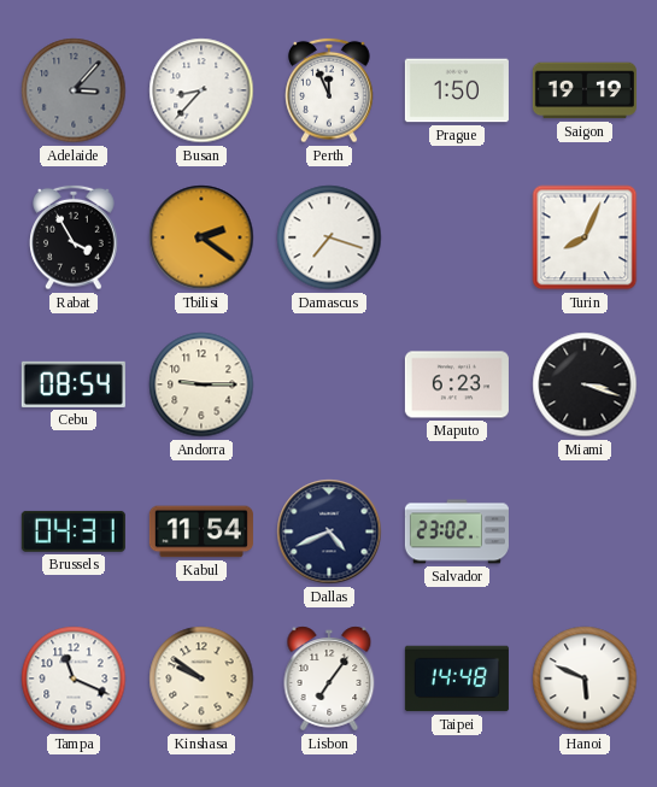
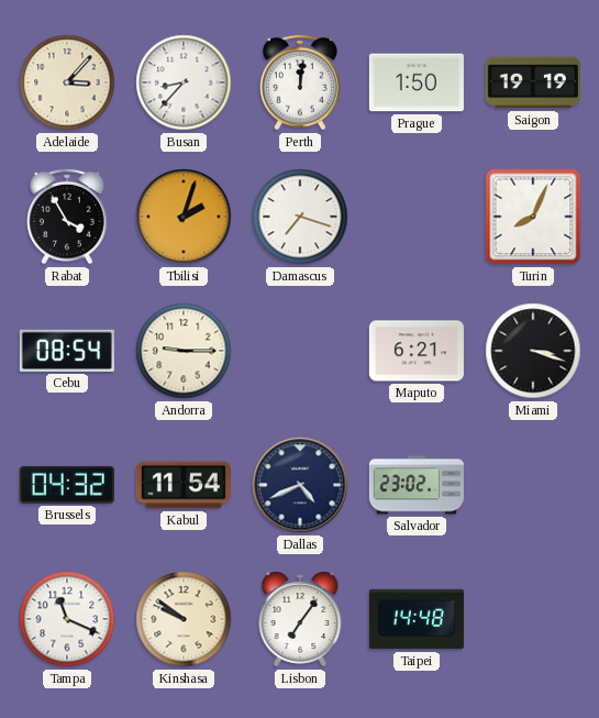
Adelaide dial: grey -> cream (67, 82)
Perth: 11:56 -> 12:01 (300, 82)
Tbilisi: 2:21 -> 2:03 (184, 217)
Maputo: 6:23 -> 6:21 (417, 351)
Brussels: 04:31 -> 04:32 (67, 485)
Hanoi: 5:49 -> none (585, 679)
